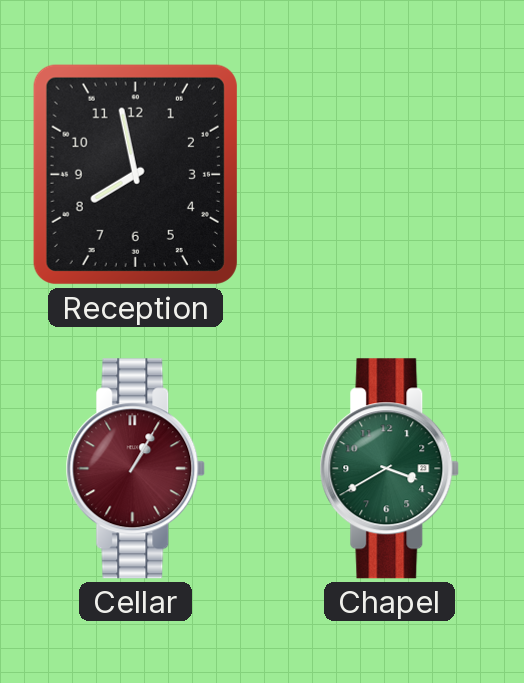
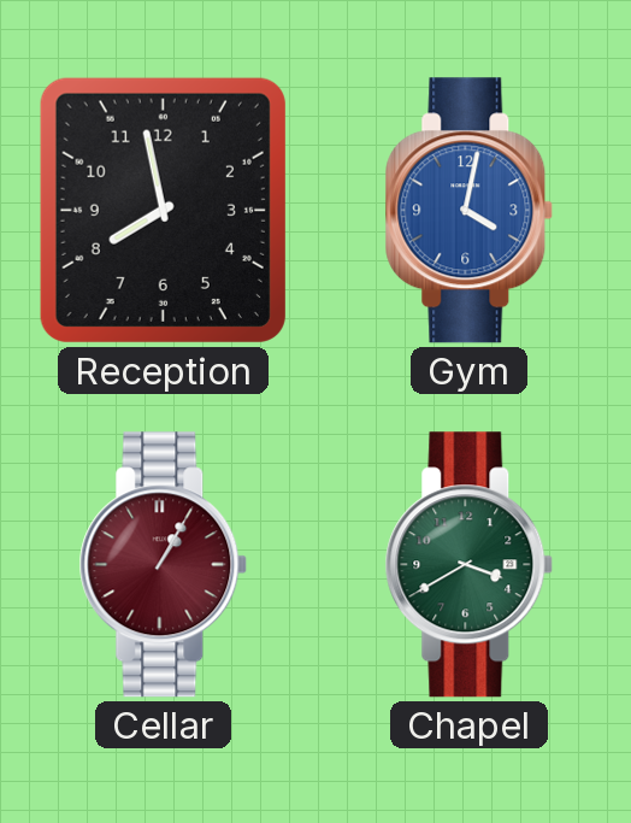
Gym: none -> 4:02 (470, 211)
